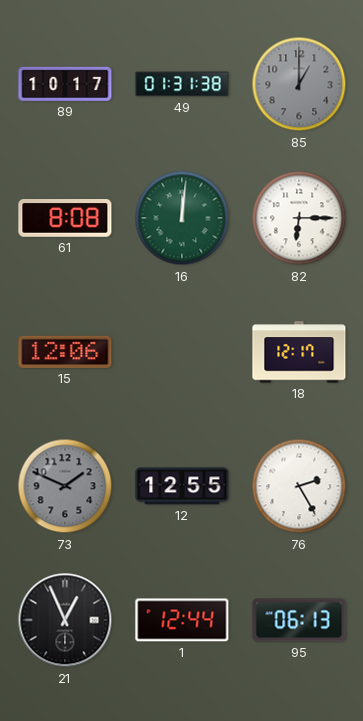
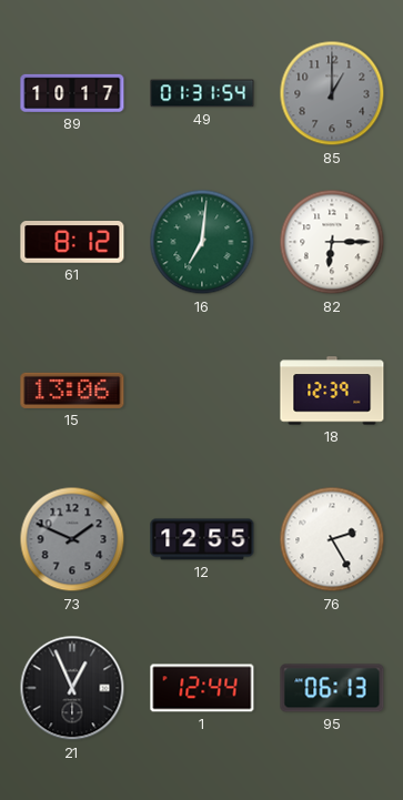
49: 01:31:38 -> 01:31:54 (202, 93)
61: 8:08 -> 8:12 (72, 242)
16: 12:01 -> 7:01 (202, 242)
15: 12:06 -> 13:06 (72, 391)
18: 12:17 -> 12:39 (332, 391)
